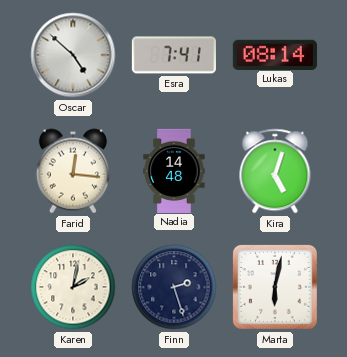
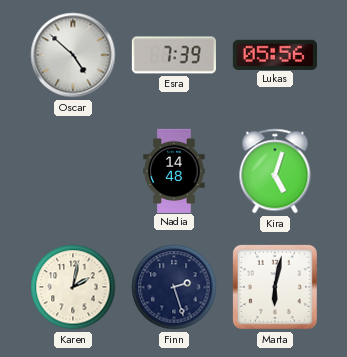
Esra: 7:41 -> 7:39 (174, 55)
Lukas: 08:14 -> 05:56 (275, 54)
Farid: 12:16 -> none (73, 171)
